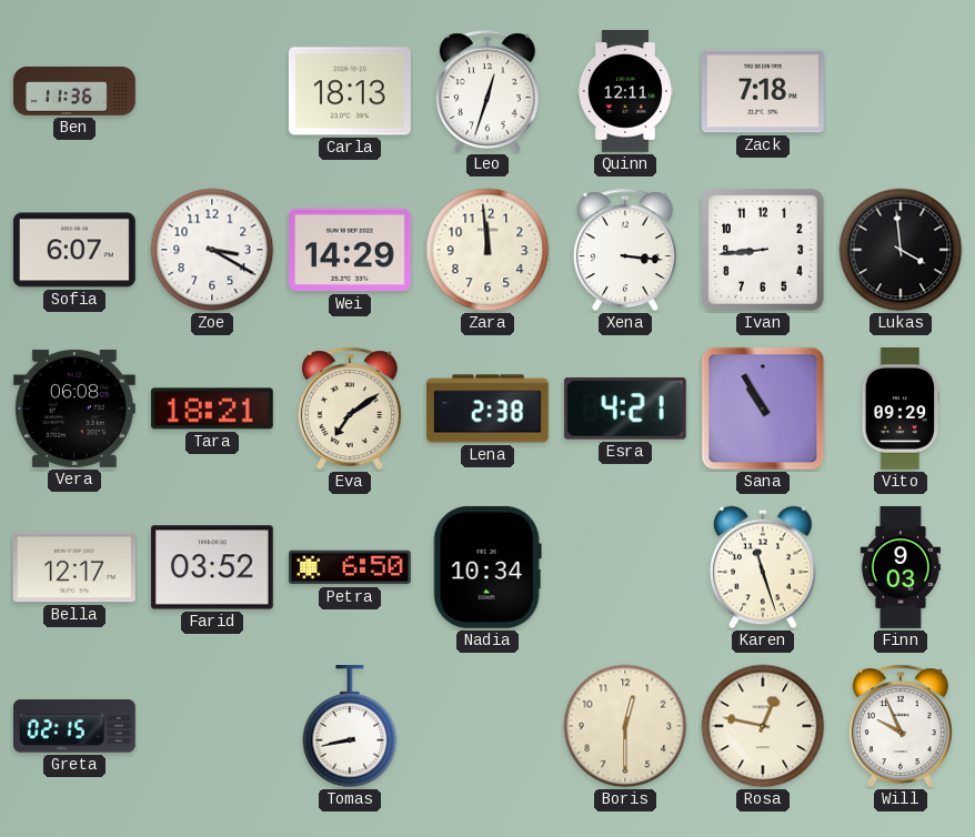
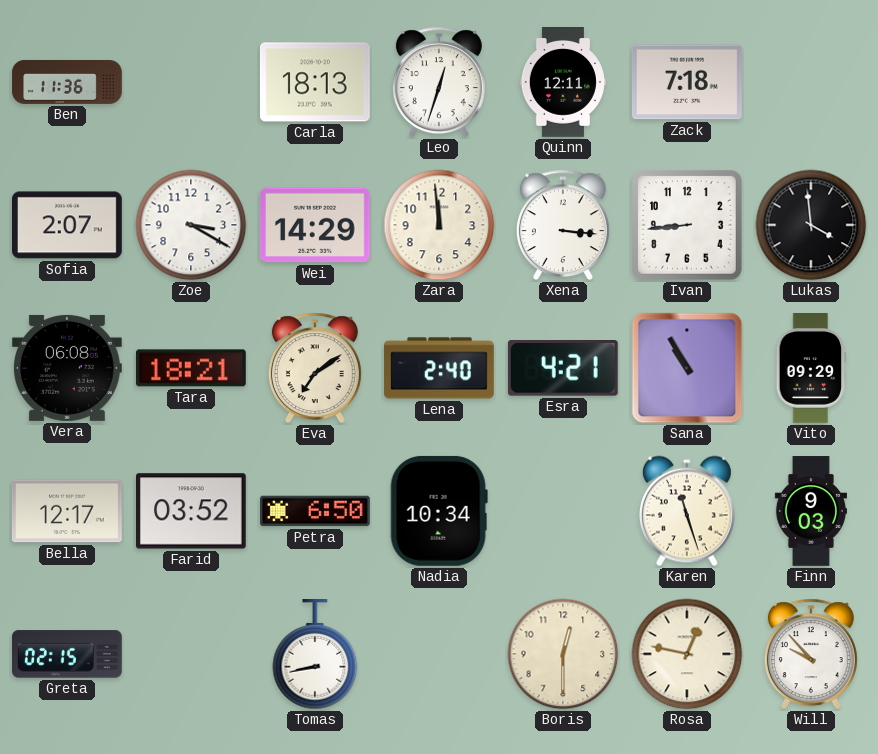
Sofia: 6:07 -> 2:07 (67, 225)
Lena: 2:38 -> 2:40 (439, 368)
Will: 9:56 -> 9:53 (811, 654)
